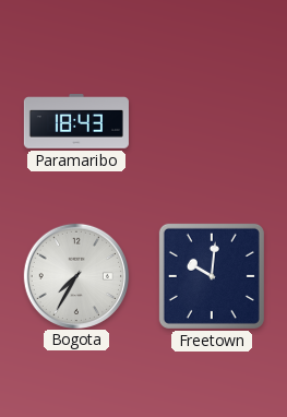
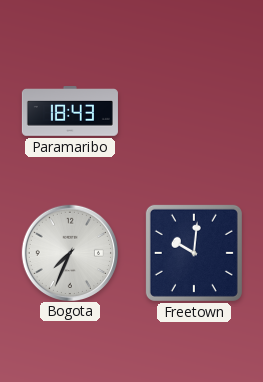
Bogota: 7:35 -> 7:34 (69, 252)
